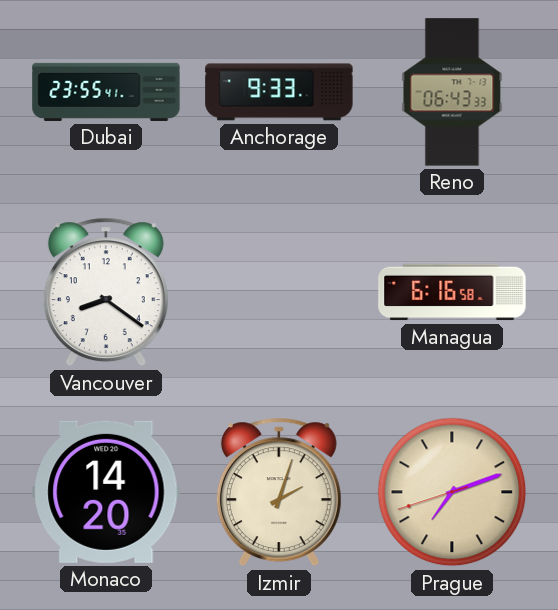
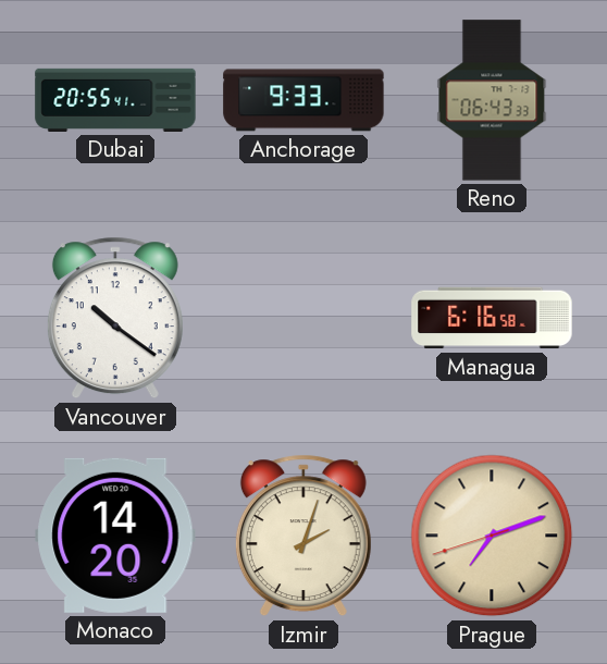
Dubai: 23:55 -> 20:55 (115, 100)
Vancouver: 8:21 -> 10:21 (115, 318)
